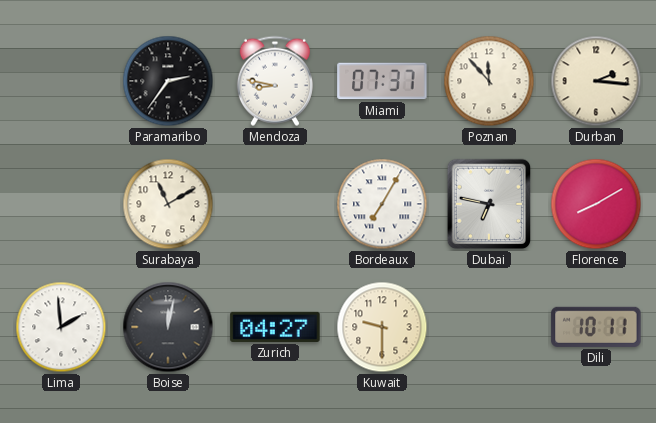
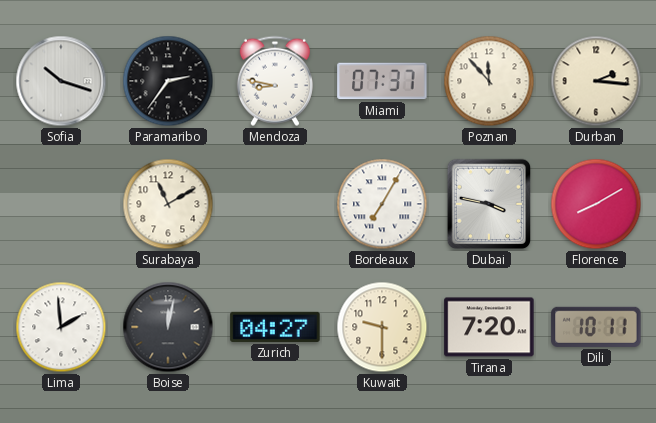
Sofia: none -> 10:18 (61, 81)
Dubai: 6:47 -> 3:47 (489, 204)
Tirana: none -> 7:20 (489, 327)
